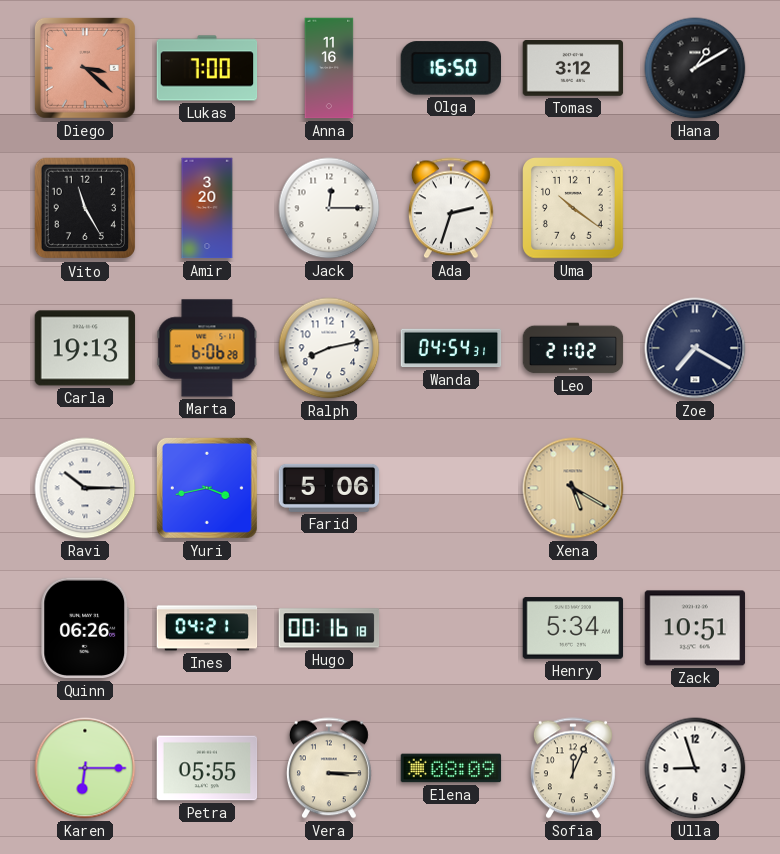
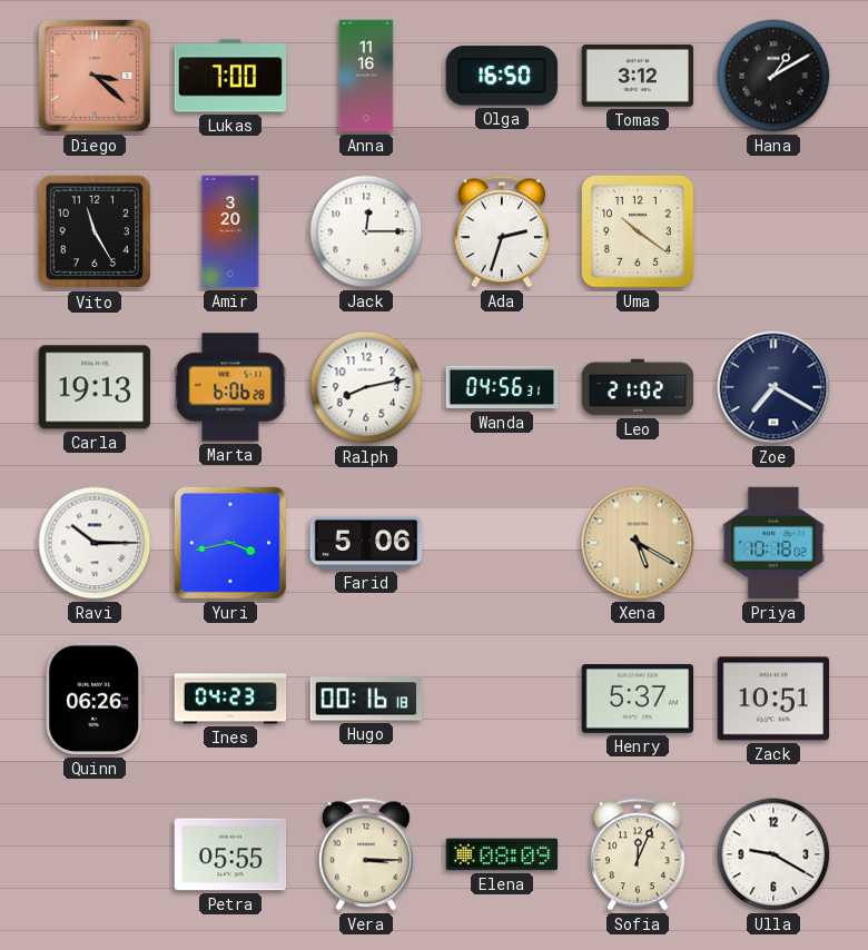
Wanda: 04:54 -> 04:56 (502, 387)
Priya: none -> 10:18 (773, 543)
Ines: 04:21 -> 04:23 (230, 699)
Henry: 5:34 -> 5:37 (638, 699)
Karen: 6:15 -> none (85, 768)
Ulla: 8:57 -> 9:20 (773, 854)
